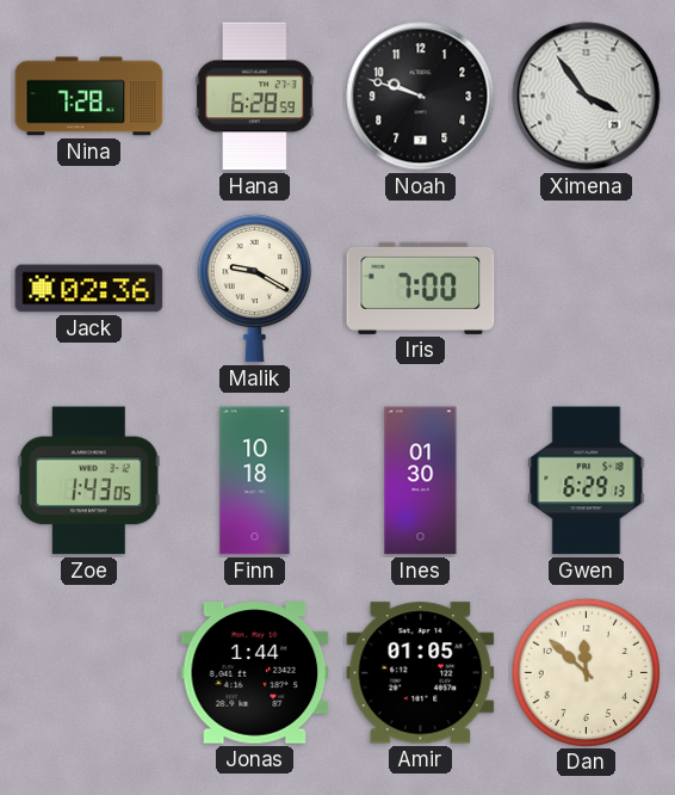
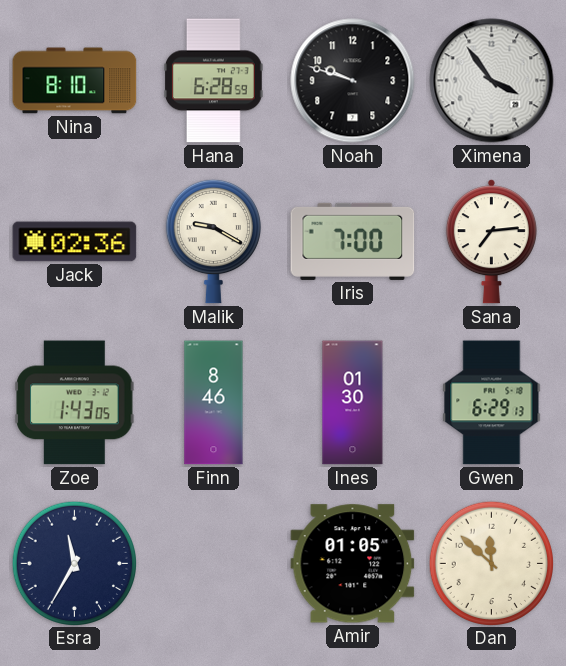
Nina: 7:28 -> 8:10 (75, 81)
Sana: none -> 7:14 (491, 242)
Finn: 10:18 -> 8:46 (214, 403)
Esra: none -> 11:35 (74, 563)
Jonas: 1:44 -> none (255, 673)
